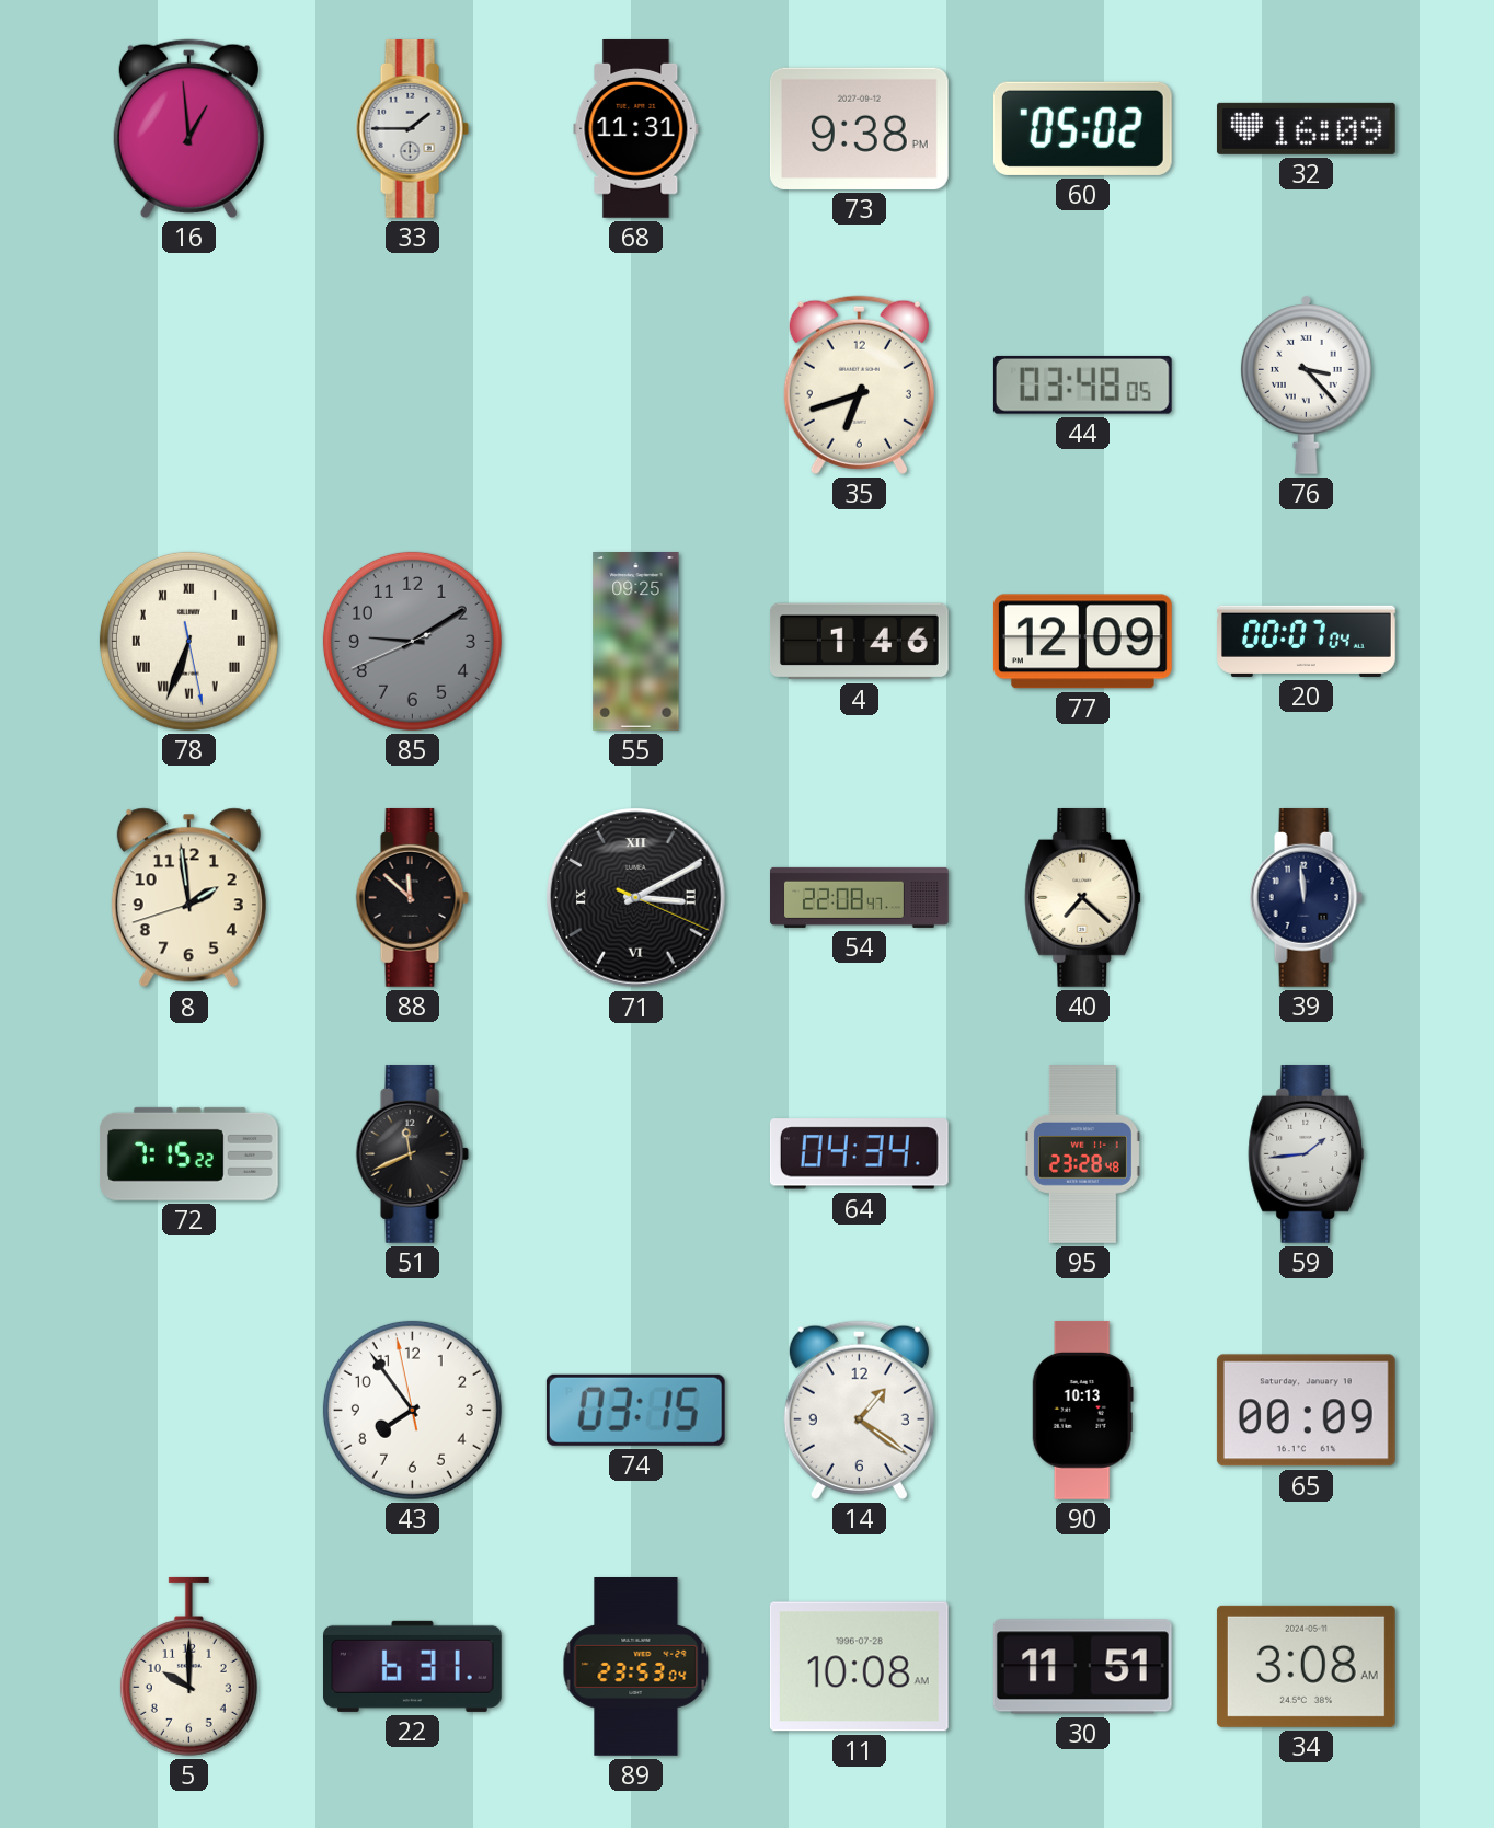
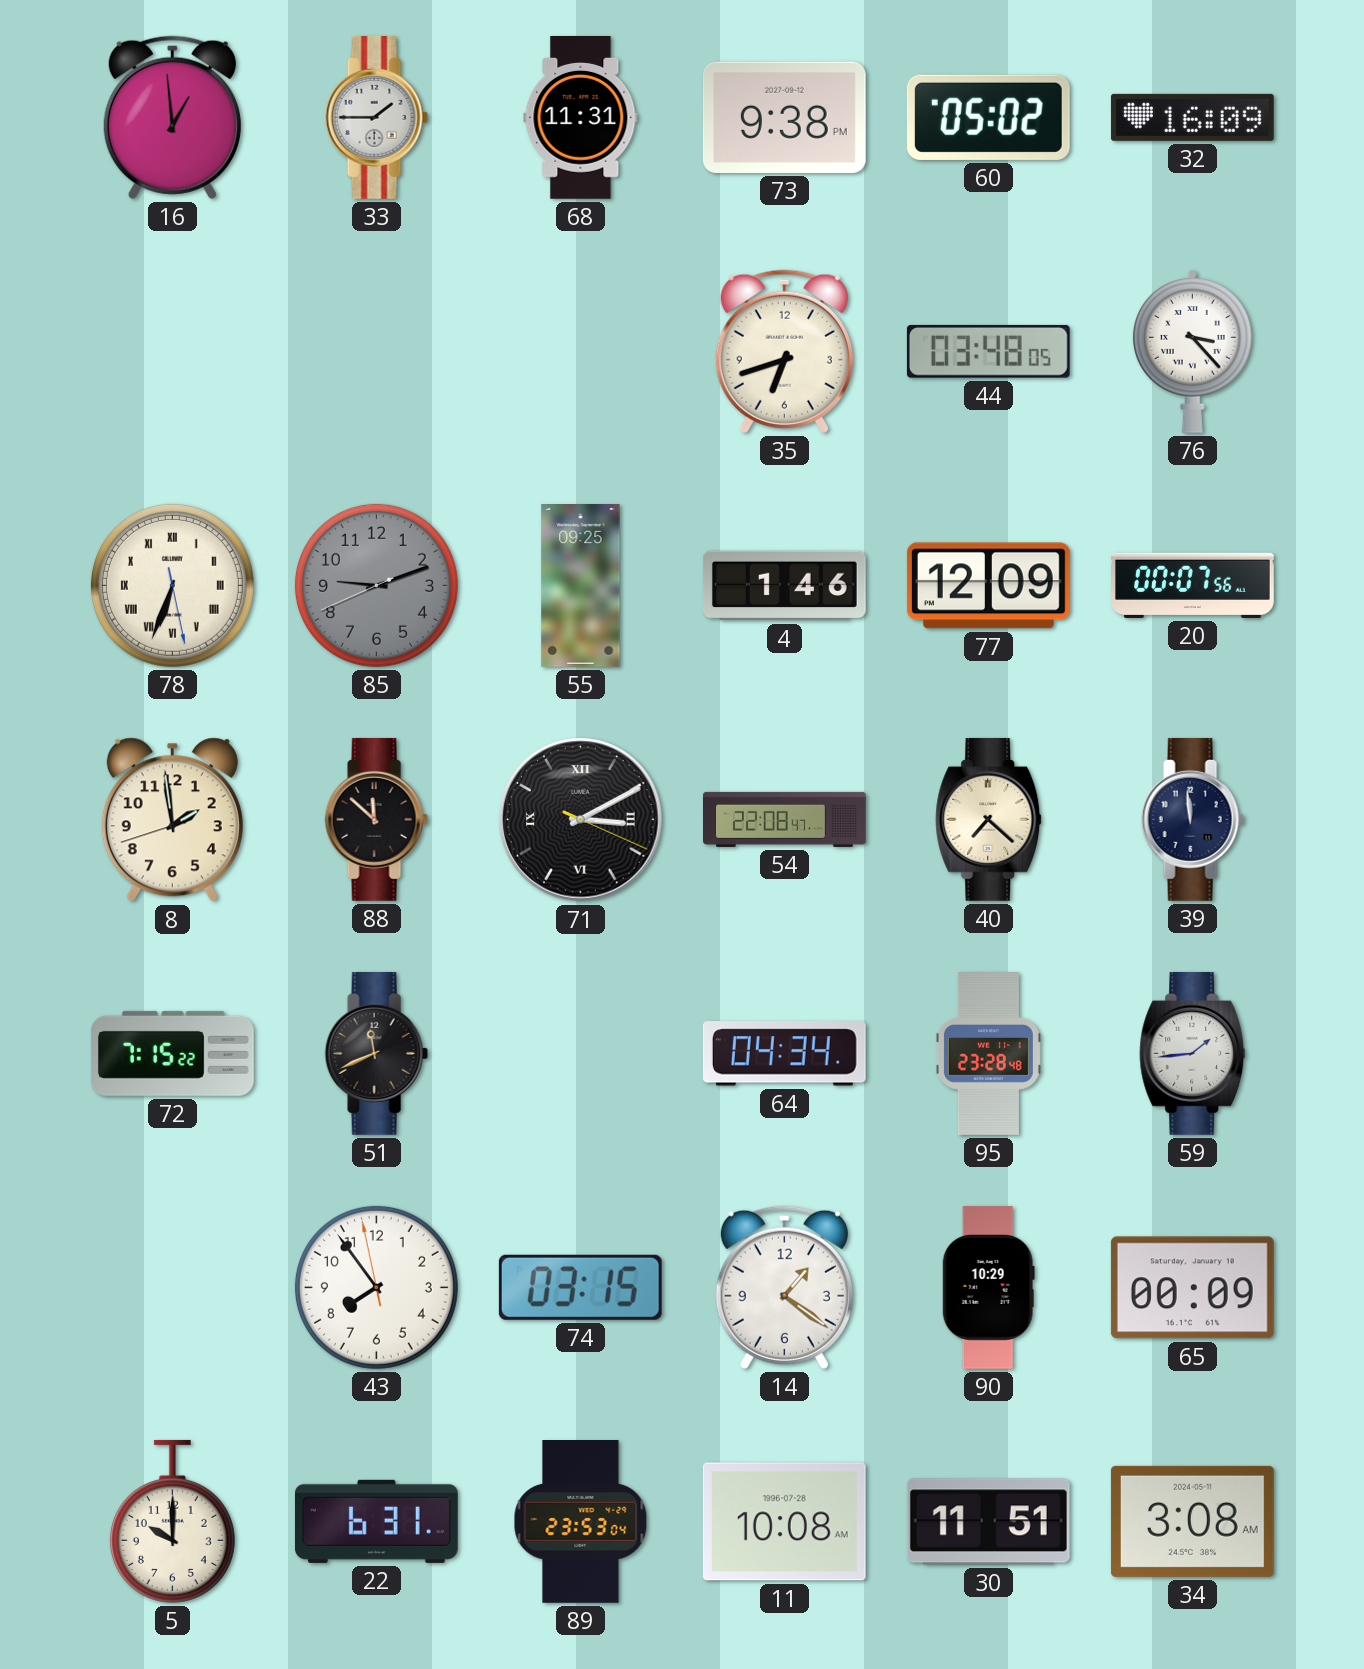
85: 9:09 -> 9:11 (376, 585)
20: 00:07:04 -> 00:07:56 (1193, 585)
90: 10:13 -> 10:29 (988, 1287)
